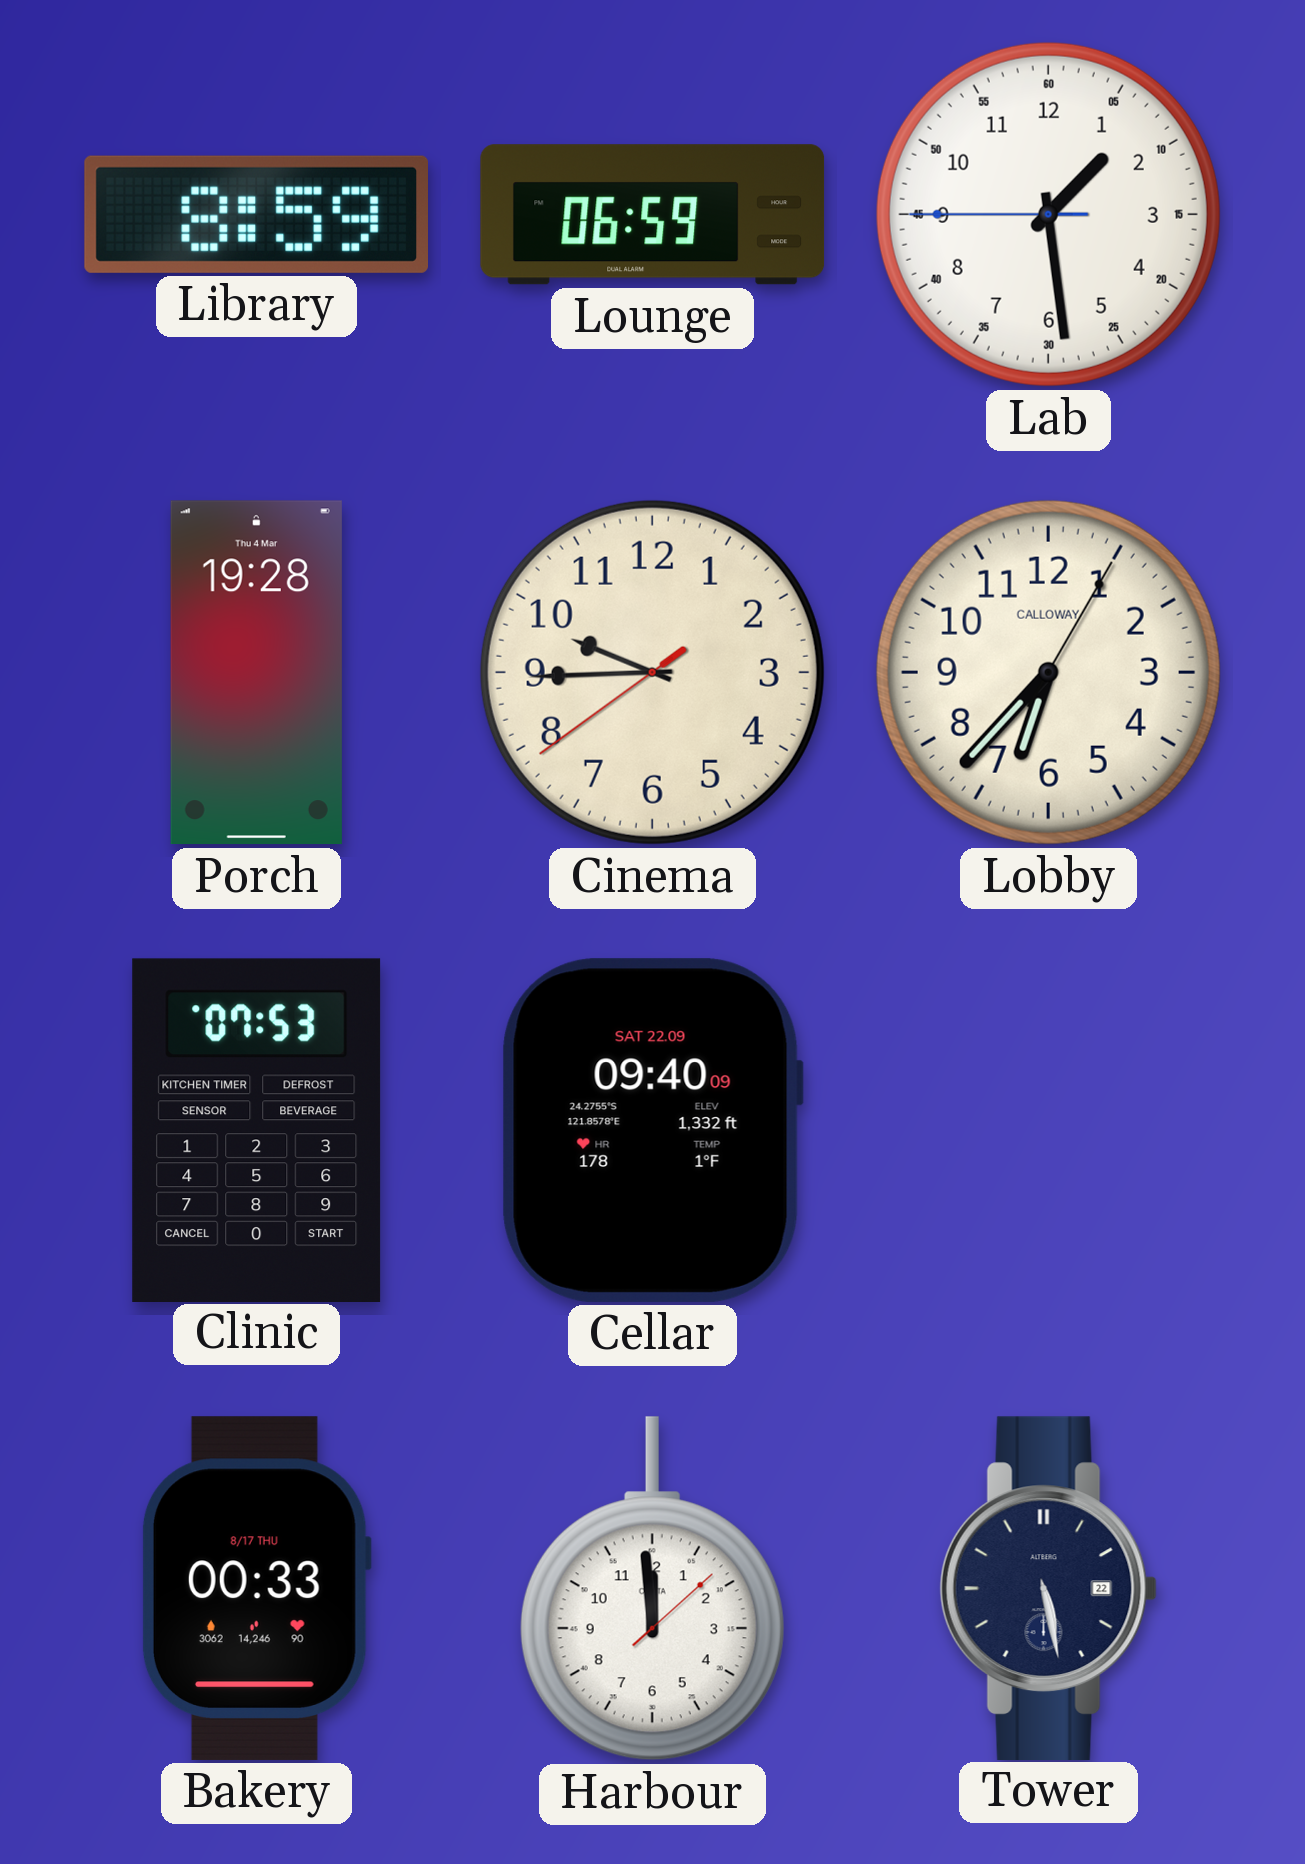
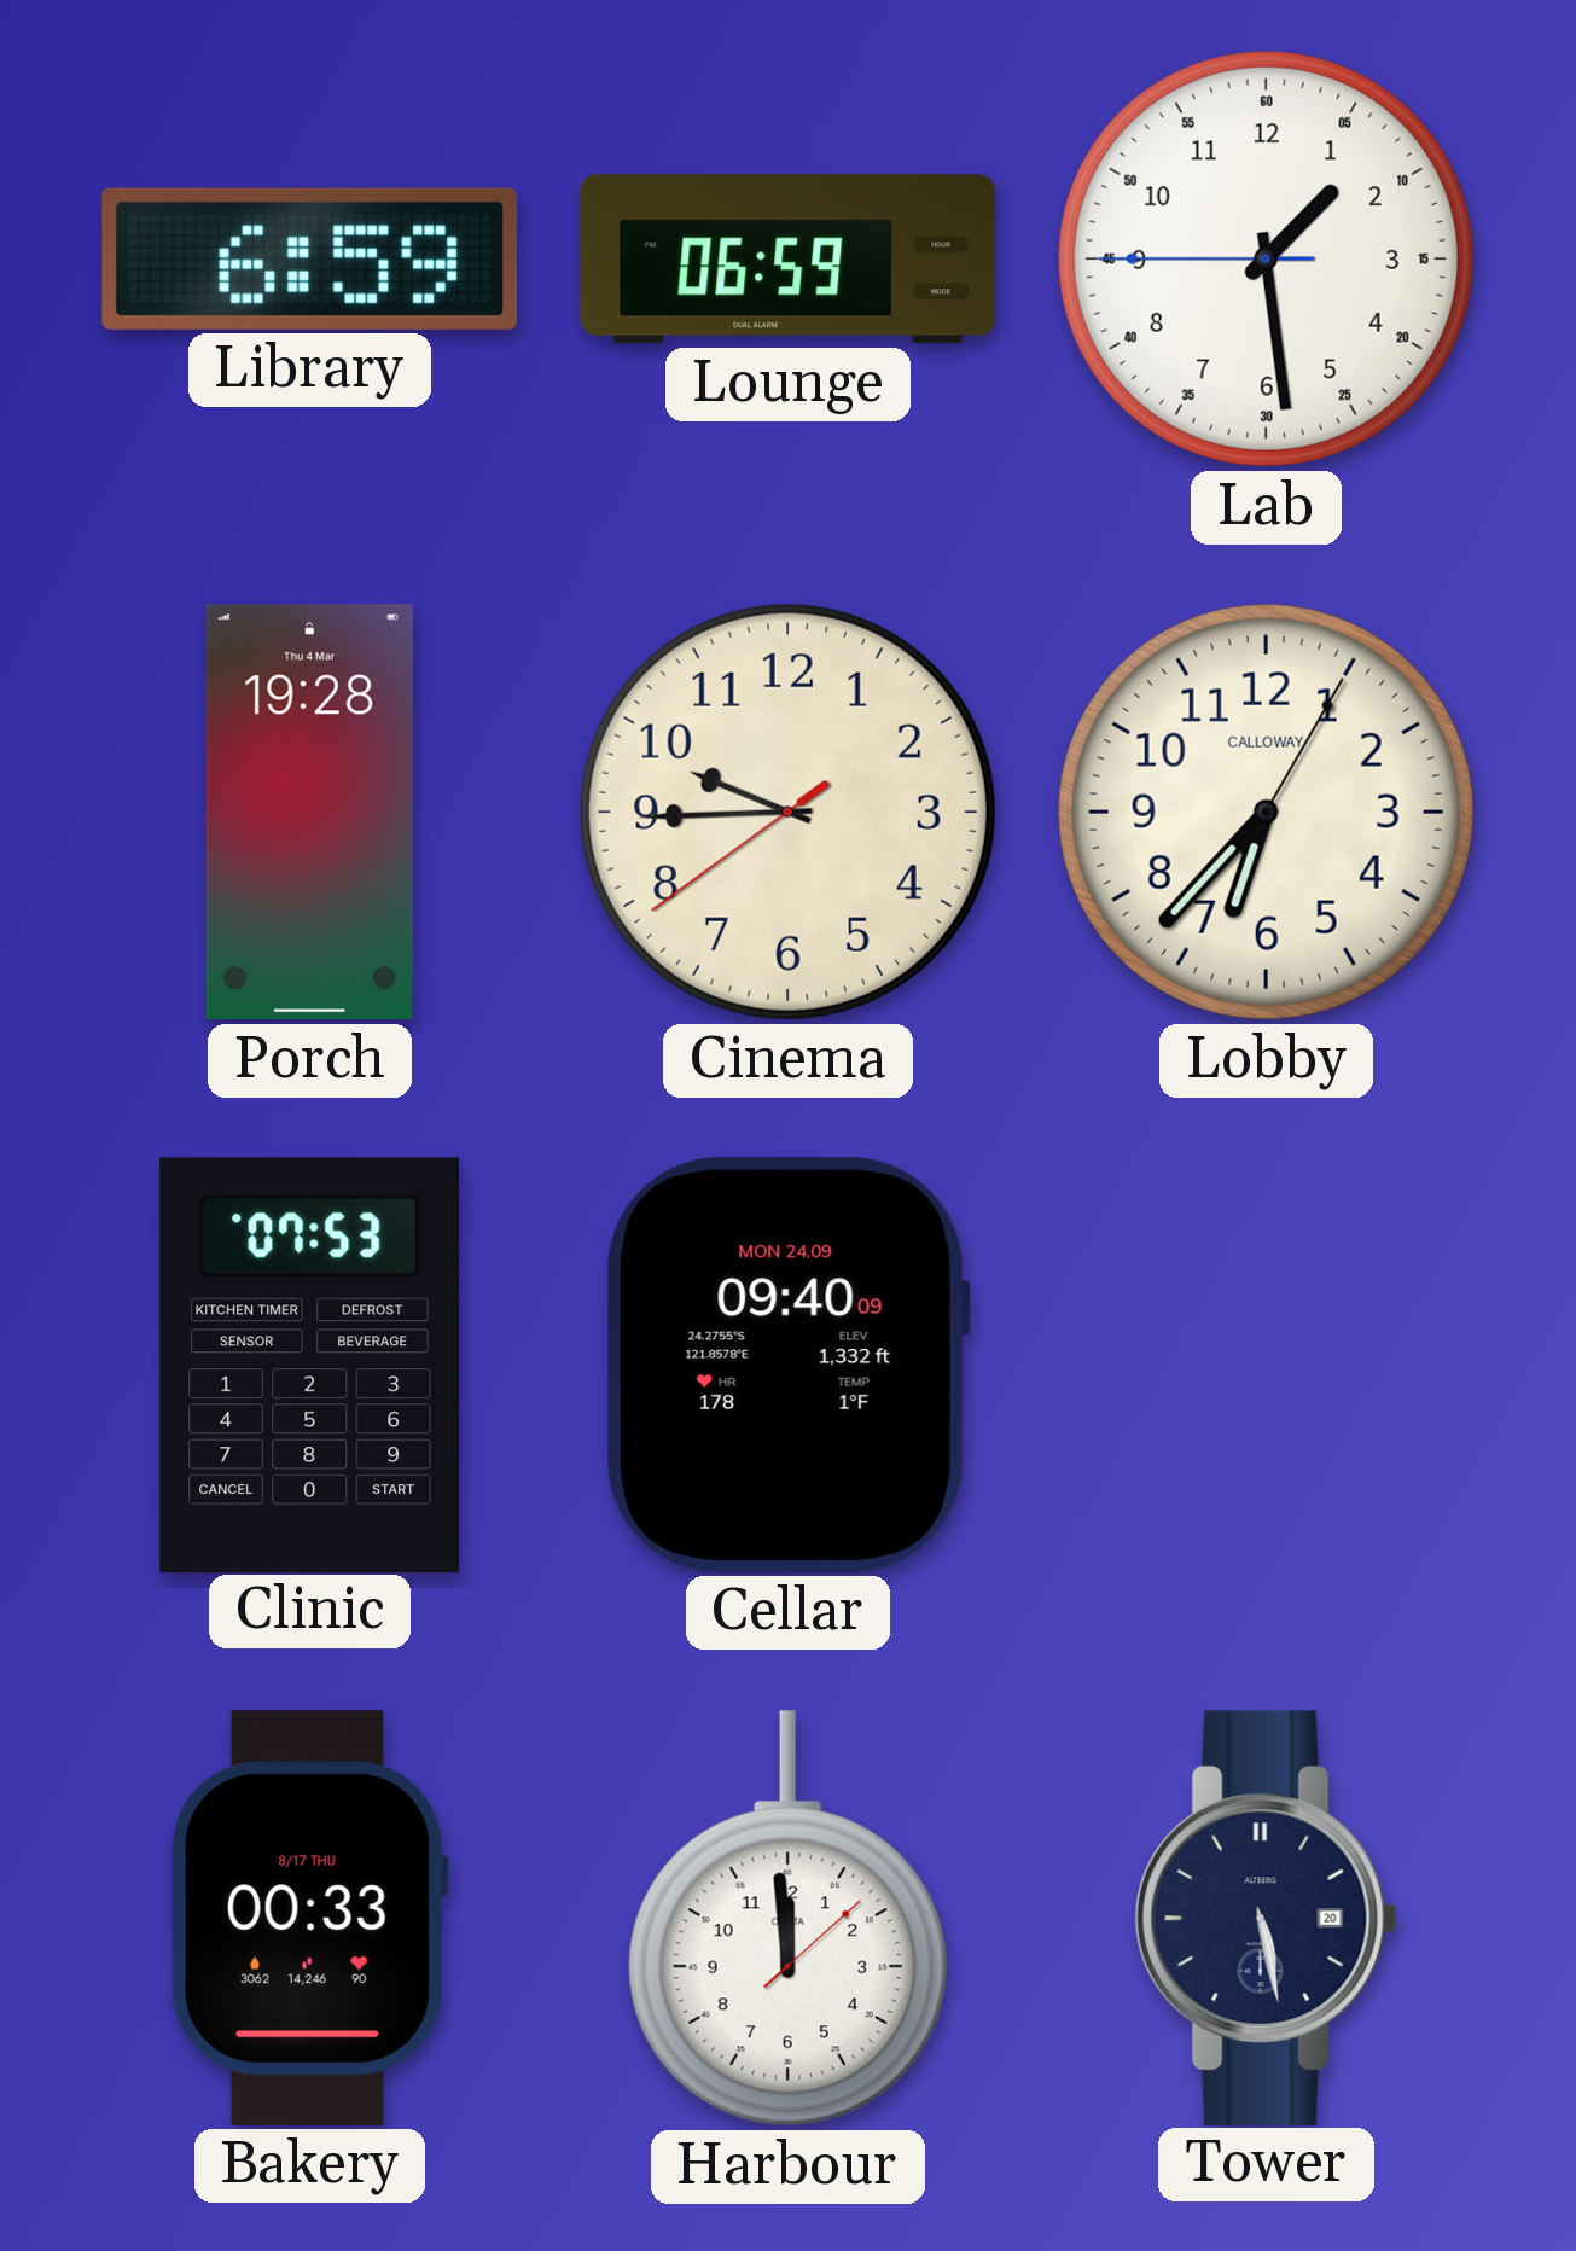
Library: 8:59 -> 6:59 (309, 258)
Cellar date: SAT 22.09 -> MON 24.09 (787, 1365)
Tower date: 22 -> 20 (1266, 1918)
